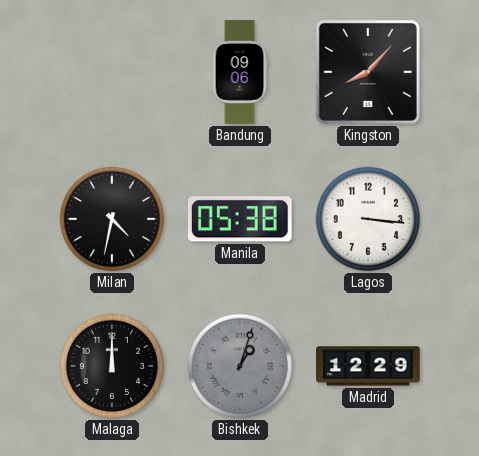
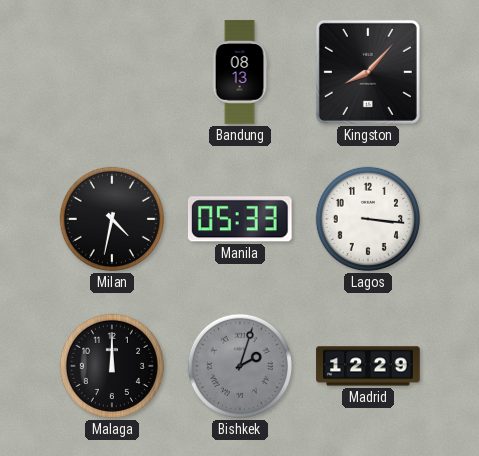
Bandung: 09:06 -> 08:13 (240, 72)
Manila: 05:38 -> 05:33 (240, 219)
Bishkek: 1:03 -> 2:03 (240, 366)
